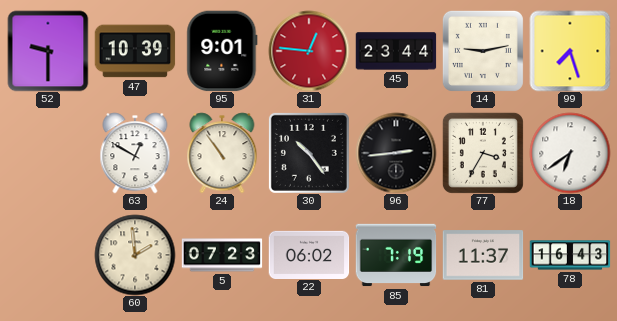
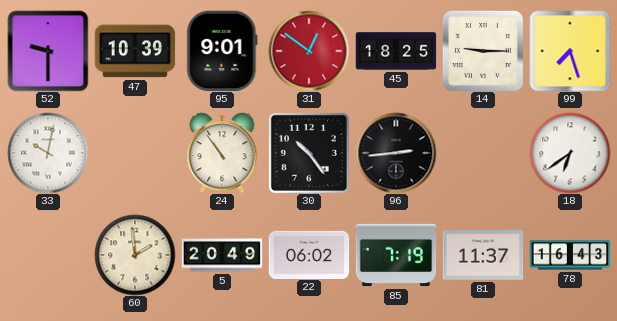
31: 12:46 -> 12:51 (309, 51)
45: 23:44 -> 18:25 (396, 51)
14: 9:13 -> 9:15 (483, 51)
33: none -> 10:02 (48, 153)
63: 12:50 -> none (135, 153)
77: 3:35 -> none (483, 153)
5: 07:23 -> 20:49 (222, 255)
